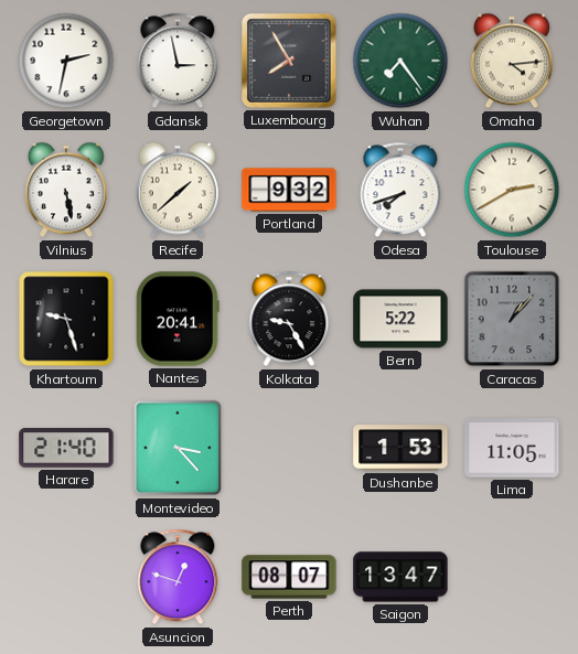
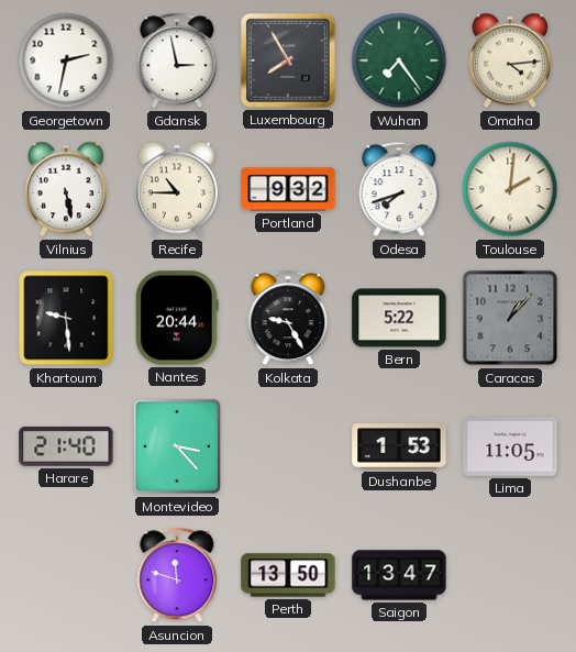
Recife: 1:38 -> 10:45 (177, 189)
Toulouse: 2:40 -> 2:01 (510, 189)
Khartoum: 9:27 -> 9:29 (66, 318)
Nantes: 20:41 -> 20:44 (177, 318)
Asuncion: 12:48 -> 11:48 (177, 575)
Perth: 08:07 -> 13:50 (288, 575)
